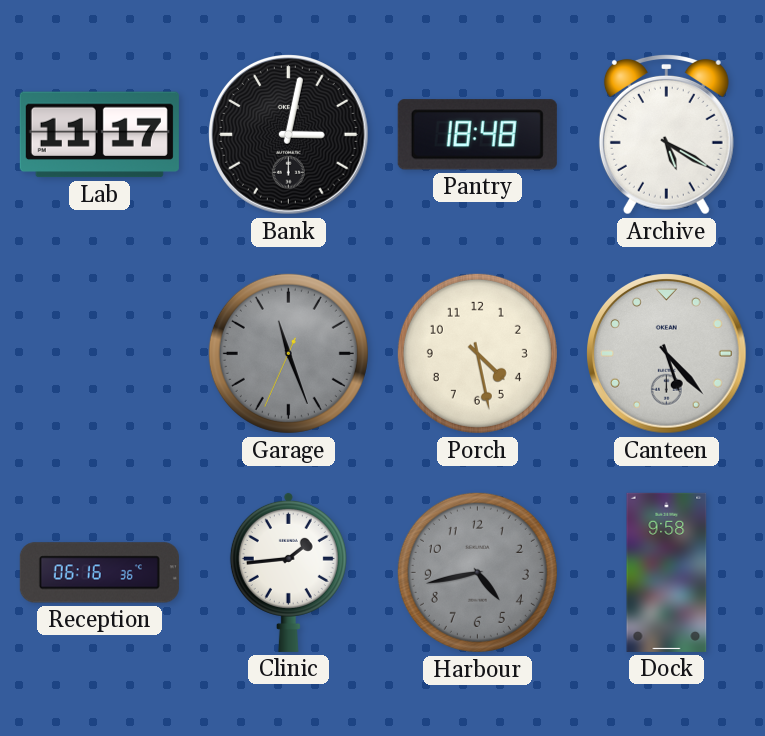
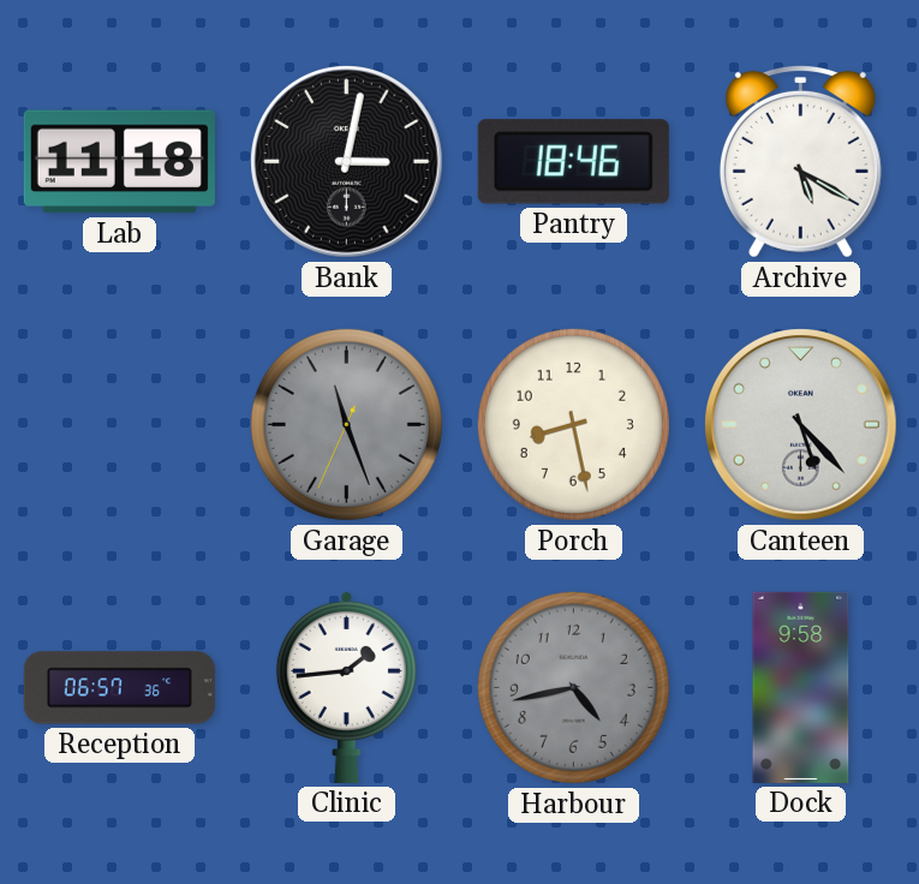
Lab: 11:17 -> 11:18 (119, 162)
Pantry: 18:48 -> 18:46 (573, 162)
Porch: 4:28 -> 8:28 (573, 424)
Reception: 06:16 -> 06:57 (119, 688)
